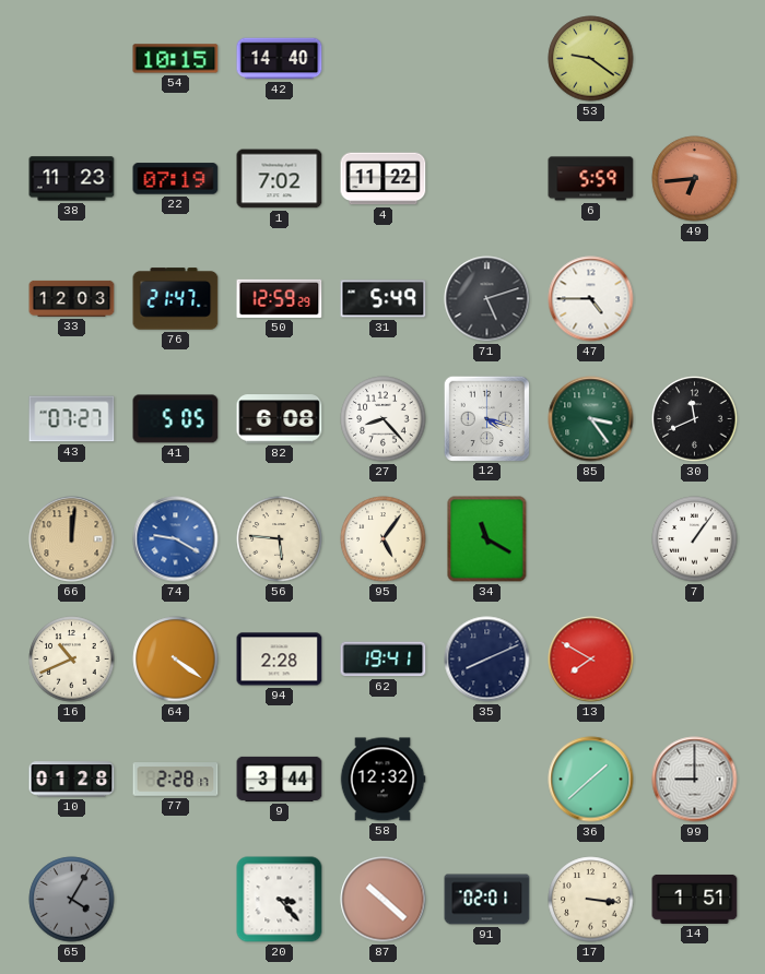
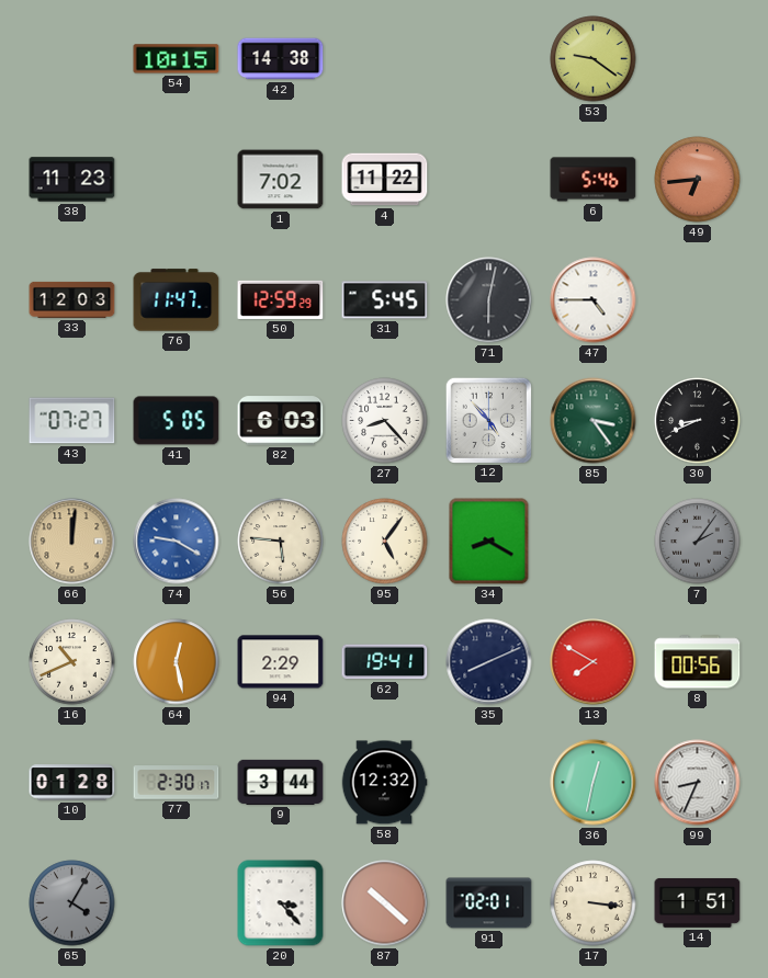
42: 14:40 -> 14:38 (281, 59)
22: 07:19 -> none (176, 179)
6: 5:59 -> 5:46 (594, 180)
76: 21:47 -> 11:47 (177, 300)
31: 5:49 -> 5:45 (385, 300)
71: 5:12 -> 6:02 (489, 300)
82: 6:08 -> 6:03 (281, 421)
12: 4:18 -> 4:53 (488, 420)
30: 11:41 -> 8:41 (698, 421)
34: 11:20 -> 8:20 (489, 542)
7: 1:06 -> 2:06 (698, 542)
7 dial: white -> grey (698, 542)
64: 4:21 -> 12:28 (177, 662)
94: 2:28 -> 2:29 (281, 662)
8: none -> 00:56 (698, 662)
77: 2:28 -> 2:30 (177, 783)
36: 1:38 -> 12:32 (594, 783)
99: 9:00 -> 8:34 (698, 783)
